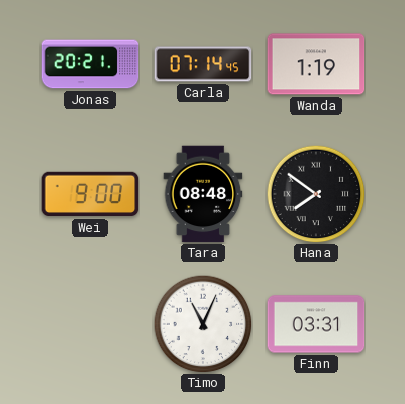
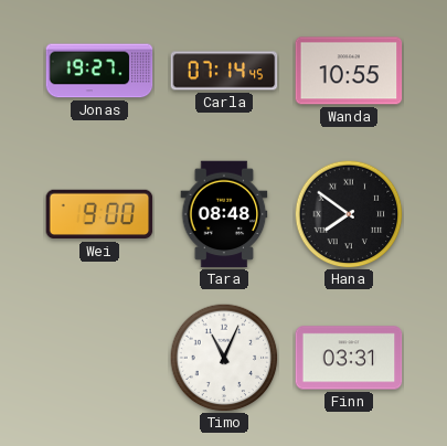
Jonas: 20:21 -> 19:27 (99, 71)
Wanda: 1:19 -> 10:55 (349, 71)
